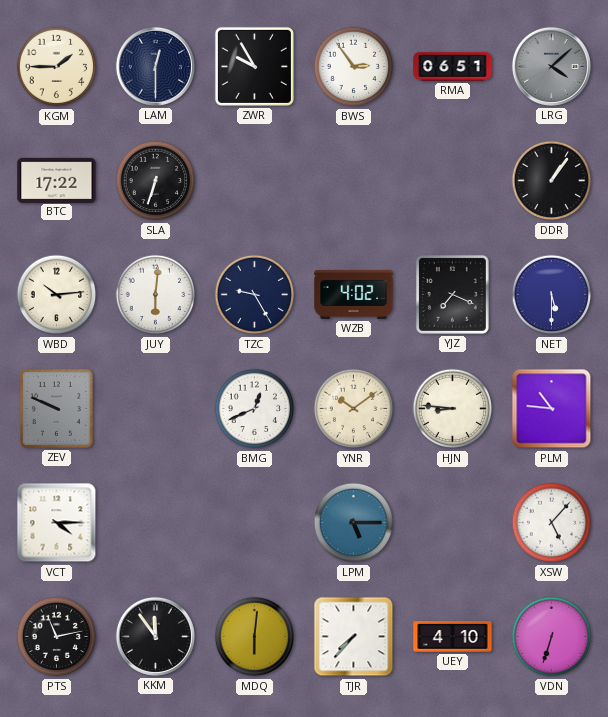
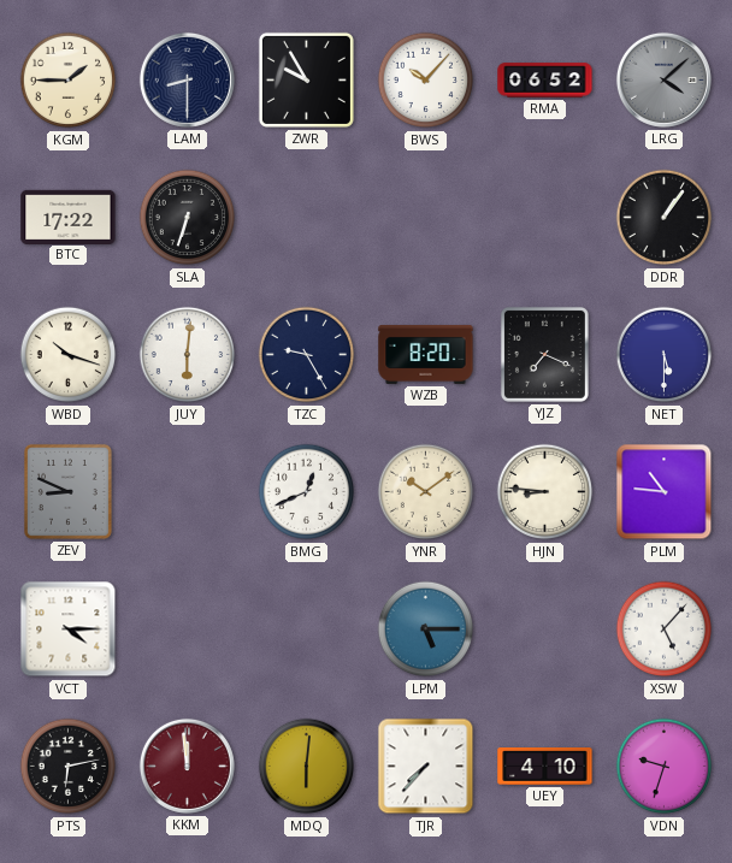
LAM: 12:30 -> 8:30 (187, 79)
BWS: 2:54 -> 10:07 (426, 81)
RMA: 06:51 -> 06:52 (545, 81)
WBD: 10:14 -> 10:18 (69, 355)
WZB: 4:02 -> 8:20 (426, 354)
ZEV: 9:49 -> 8:49 (67, 491)
PTS: 11:13 -> 6:13 (69, 767)
KKM: 11:54 -> 11:59 (187, 766)
KKM dial: black -> burgundy (187, 766)
VDN: 6:33 -> 9:33 (665, 767)
